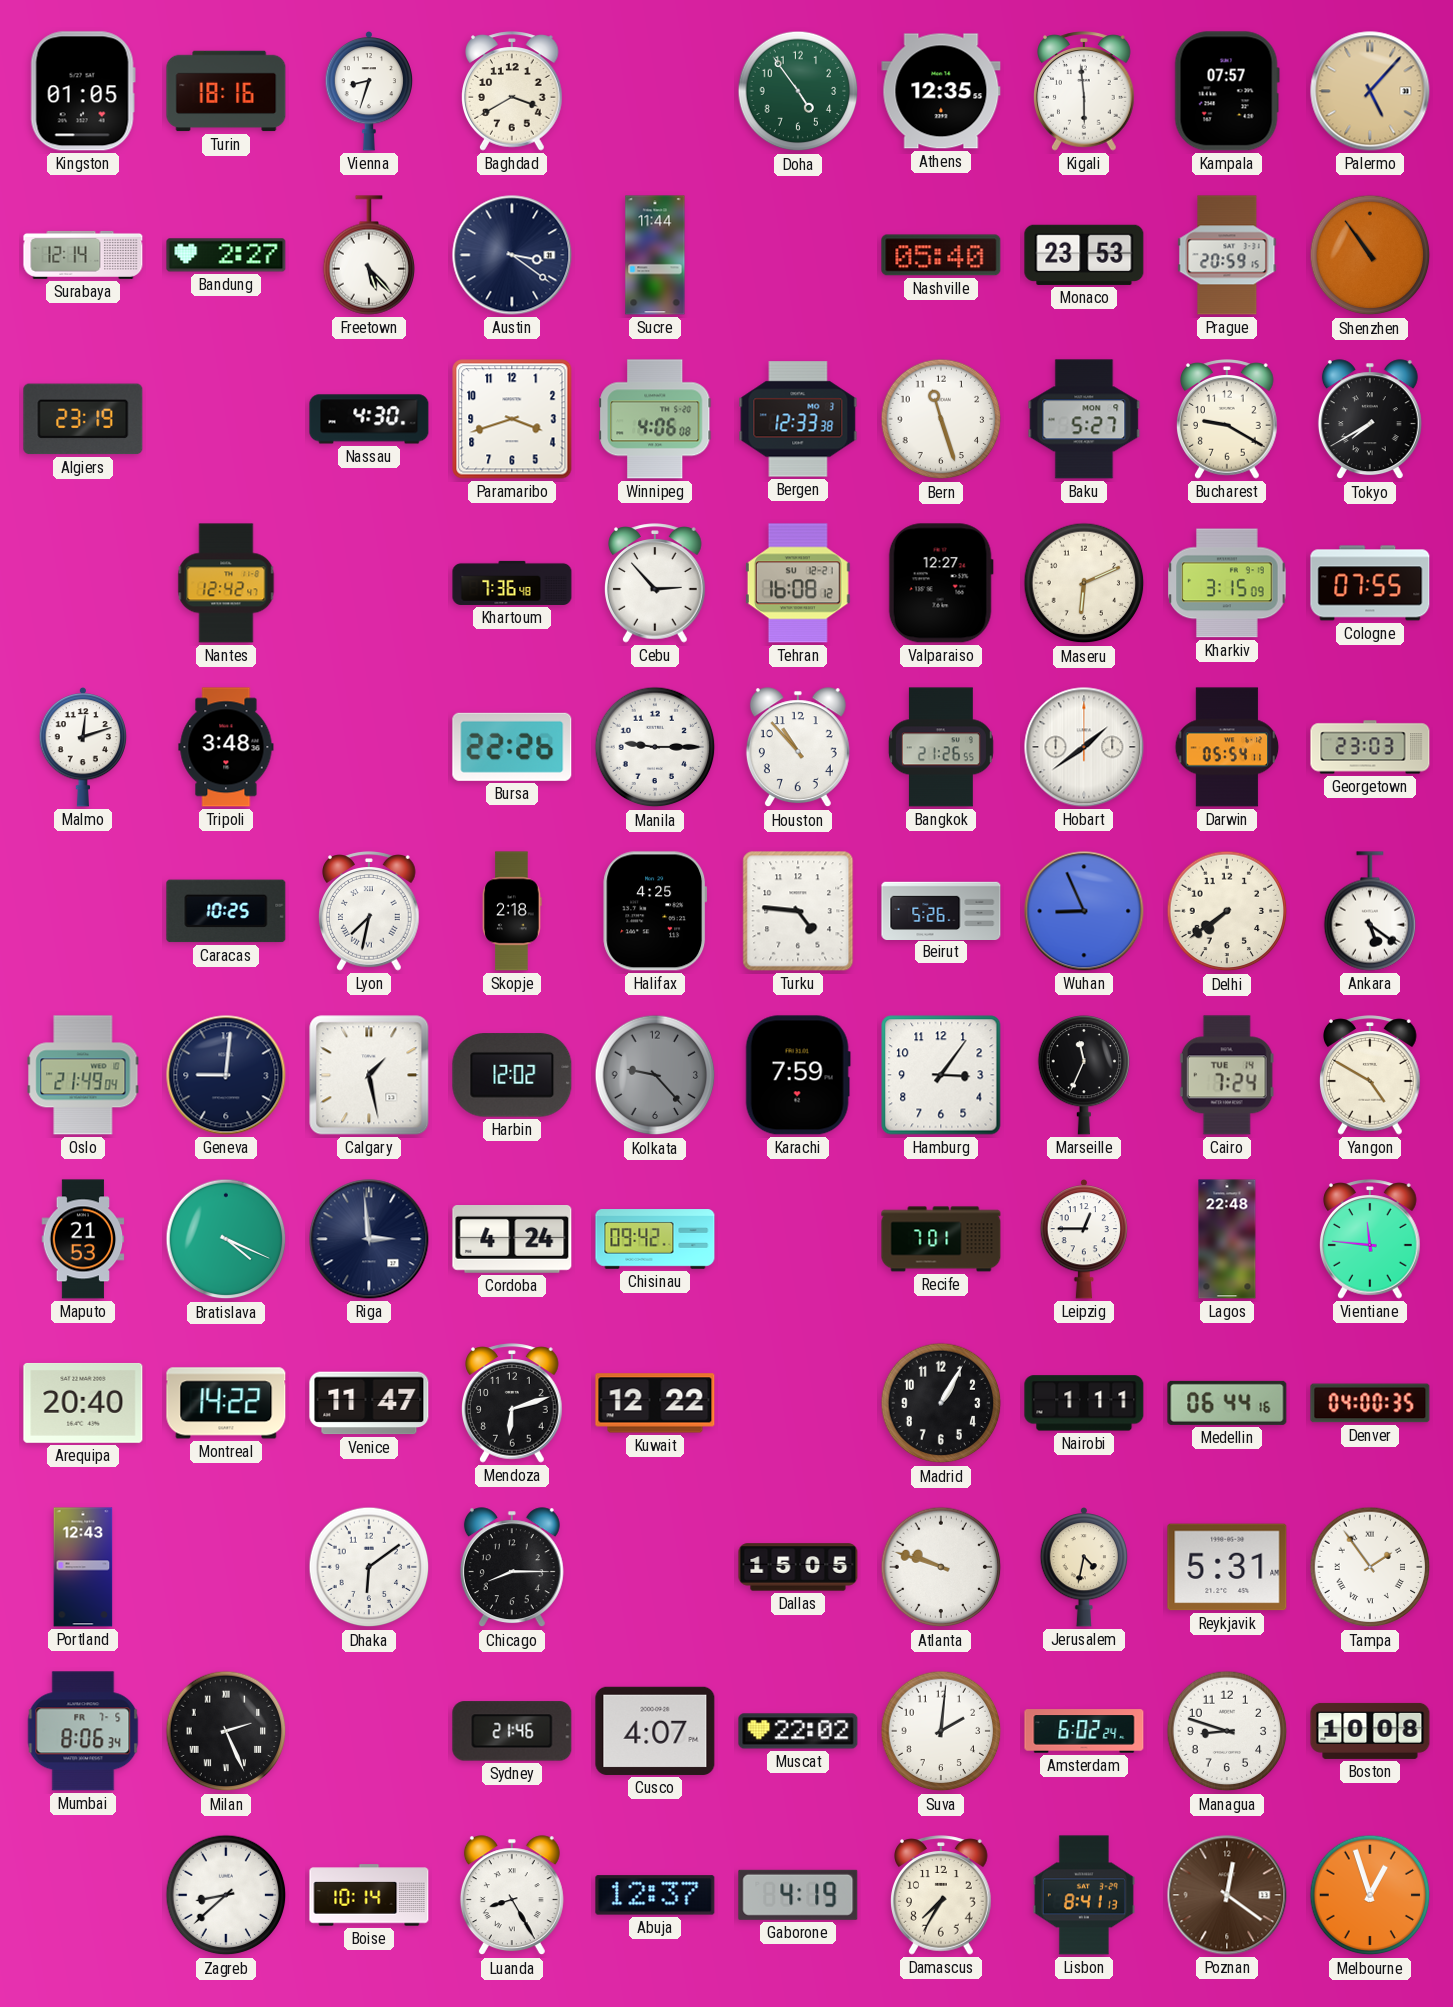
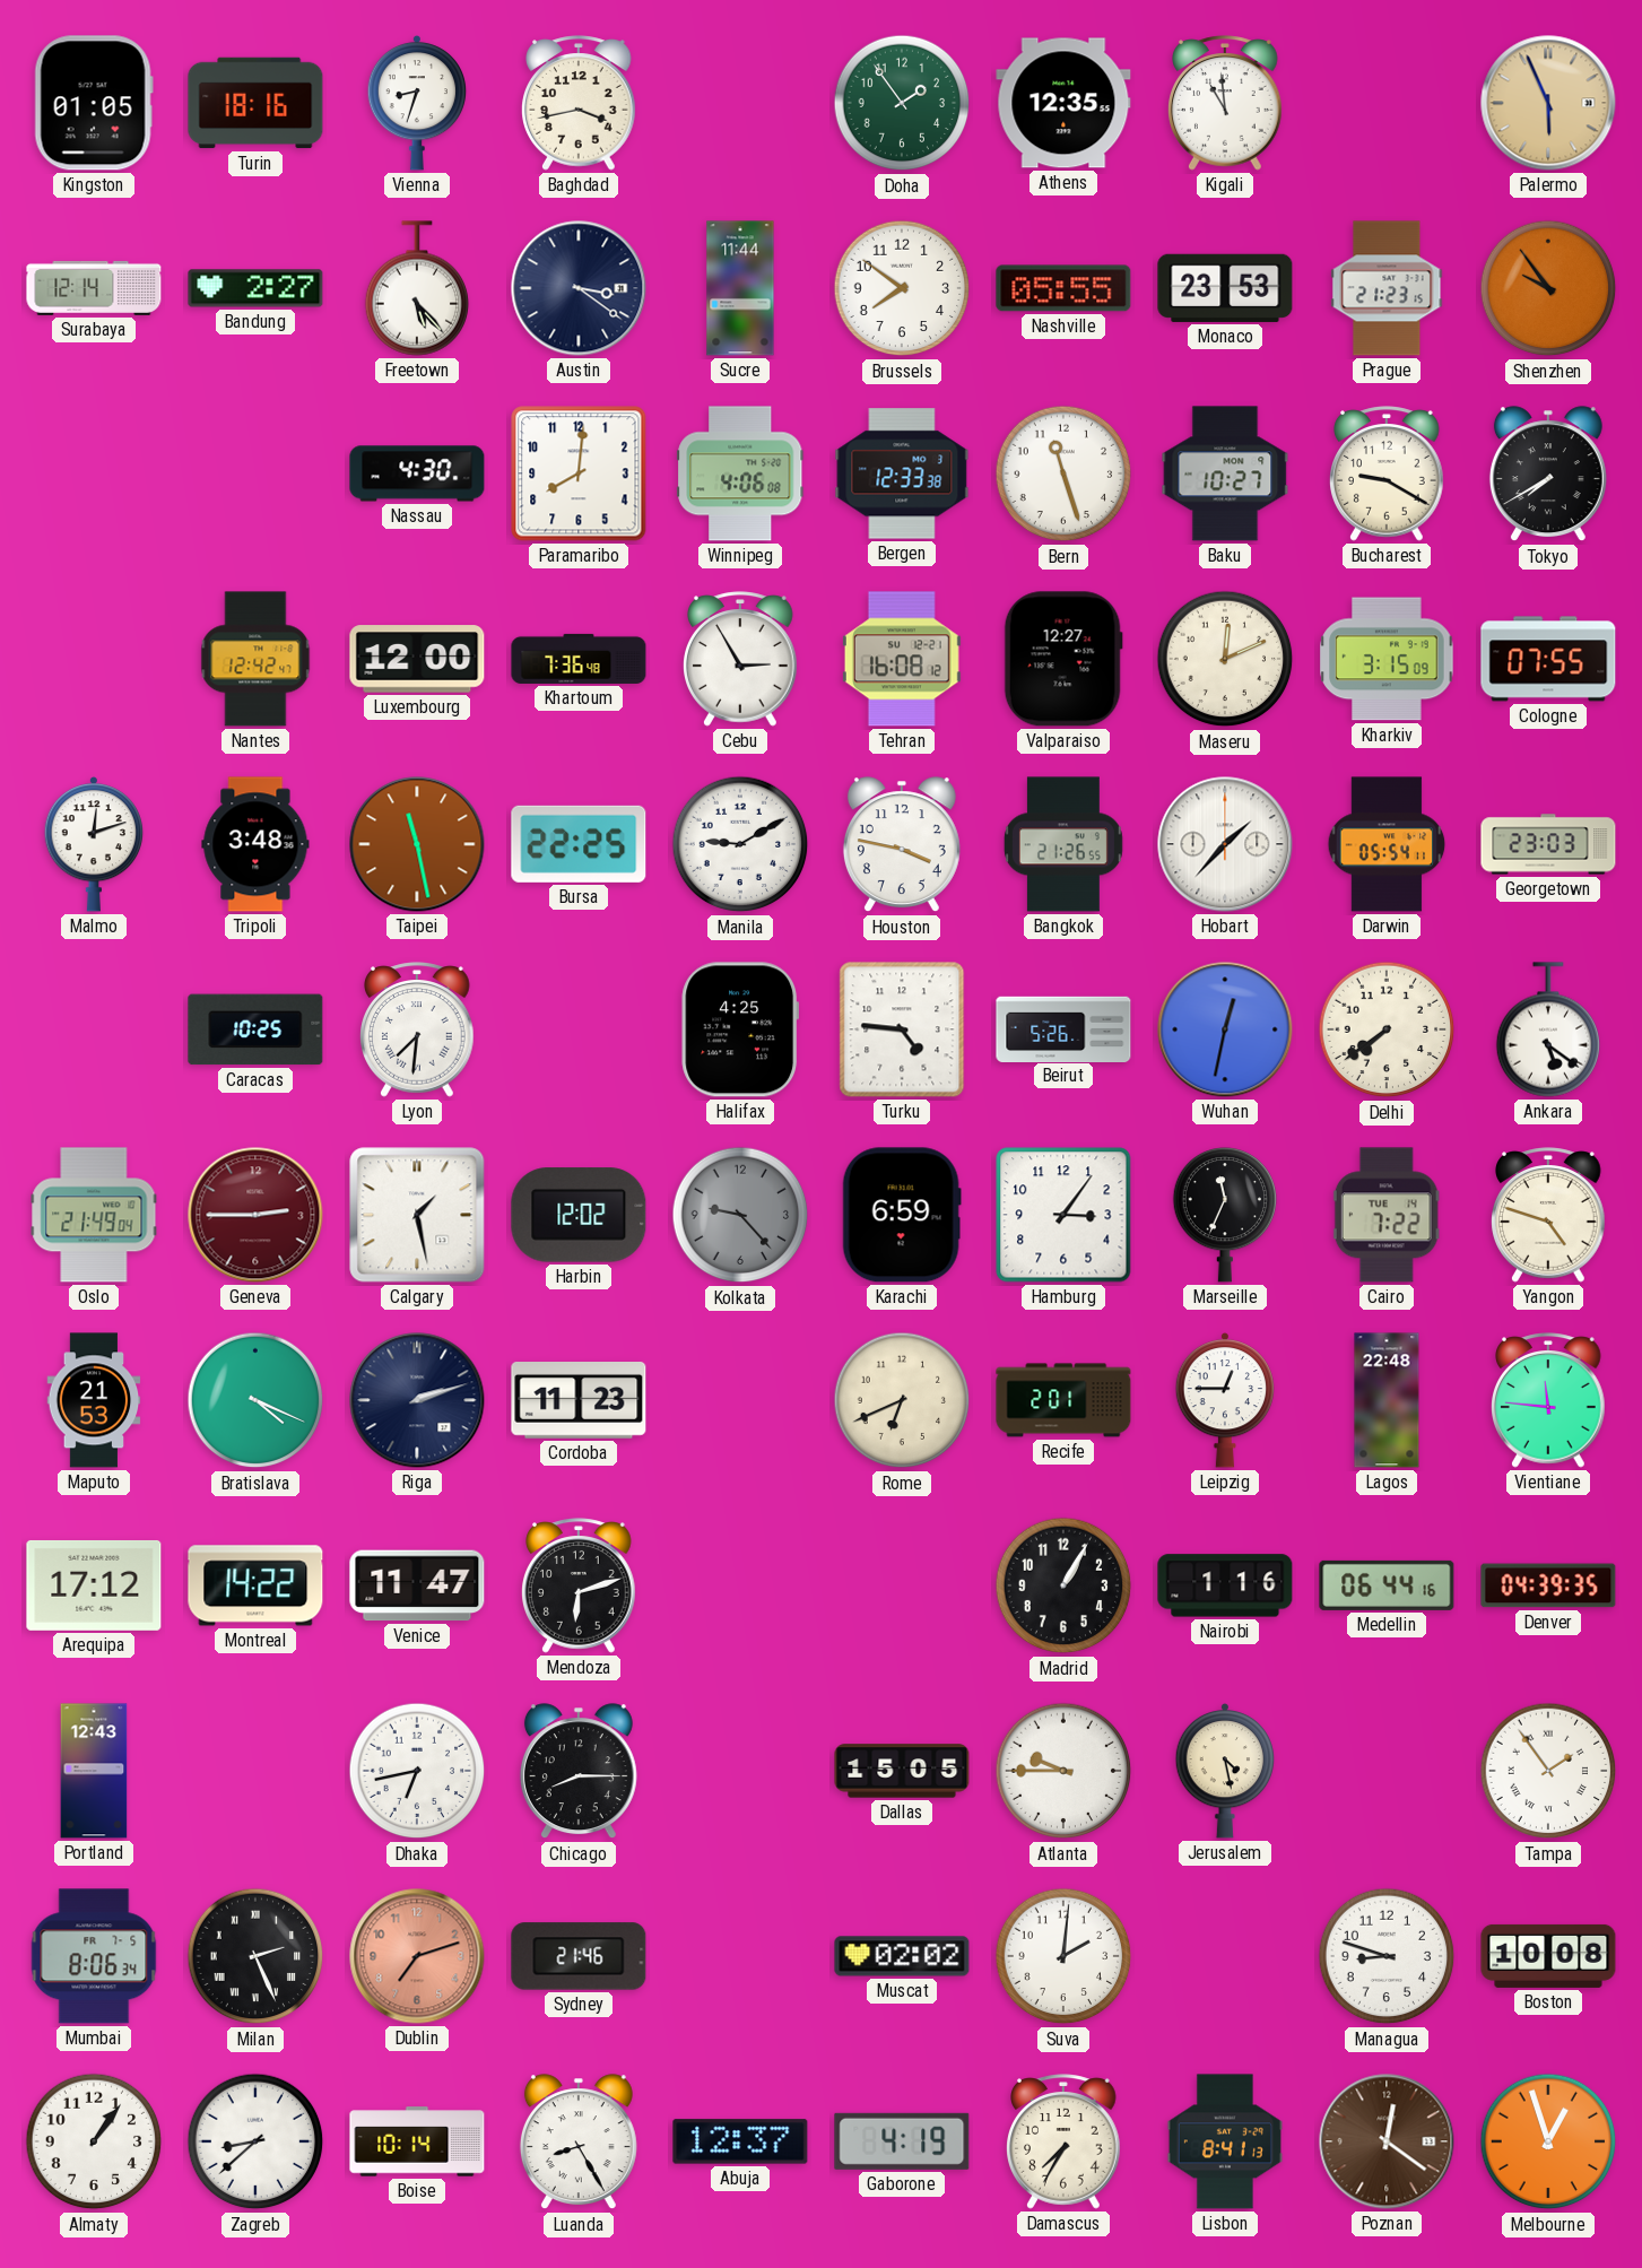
Baghdad: 3:40 -> 3:43 (580, 103)
Doha: 4:54 -> 1:54 (902, 103)
Kigali: 5:59 -> 10:59 (1226, 103)
Kampala: 07:57 -> none (1227, 91)
Palermo: 5:07 -> 5:56 (1548, 103)
Brussels: none -> 7:51 (902, 288)
Nashville: 05:40 -> 05:55 (1063, 288)
Prague: 20:59 -> 21:23 (1387, 288)
Shenzhen: 10:54 -> 9:54 (1548, 288)
Algiers: 23:19 -> none (83, 419)
Paramaribo: 3:42 -> 8:01 (579, 473)
Baku: 5:27 -> 10:27 (1225, 473)
Luxembourg: none -> 12:00 (417, 659)
Cebu: 2:53 -> 2:55 (741, 659)
Maseru: 6:11 -> 12:11 (1225, 659)
Taipei: none -> 11:28 (417, 844)
Bursa: 22:26 -> 22:25 (579, 844)
Manila: 9:15 -> 9:10 (740, 844)
Houston: 10:53 -> 3:47 (902, 845)
Hobart: 1:39 -> 1:37 (1225, 844)
Lyon: 7:32 -> 7:31 (418, 1029)
Skopje: 2:18 -> none (512, 911)
Wuhan: 8:56 -> 12:32 (1225, 1029)
Geneva: 9:01 -> 2:45 (255, 1215)
Geneva dial: navy -> burgundy (255, 1215)
Karachi: 7:59 -> 6:59 (902, 1215)
Cairo: 7:24 -> 7:22 (1387, 1215)
Yangon: 4:50 -> 4:48 (1549, 1215)
Riga: 2:59 -> 2:12 (417, 1400)
Cordoba: 4:24 -> 11:23 (579, 1401)
Chisinau: 09:42 -> none (655, 1239)
Rome: none -> 6:41 (902, 1400)
Recife: 7:01 -> 2:01 (1063, 1400)
Arequipa: 20:40 -> 17:12 (94, 1585)
Kuwait: 12:22 -> none (655, 1403)
Nairobi: 1:11 -> 1:16 (1225, 1585)
Denver: 04:00 -> 04:39 (1548, 1585)
Dhaka: 6:09 -> 6:43 (417, 1771)
Atlanta: 9:48 -> 9:45 (1063, 1771)
Jerusalem: 4:32 -> 4:28 (1225, 1772)
Reykjavik: 5:31 -> none (1227, 1567)
Dublin: none -> 7:12 (417, 1956)
Cusco: 4:07 -> none (655, 1731)
Muscat: 22:02 -> 02:02 (902, 1956)
Amsterdam: 6:02 -> none (1084, 1731)
Almaty: none -> 1:06 (94, 2141)
